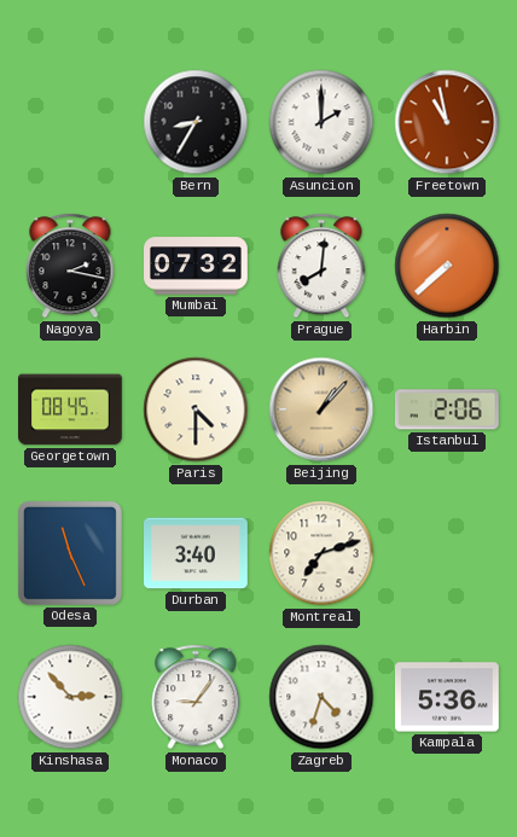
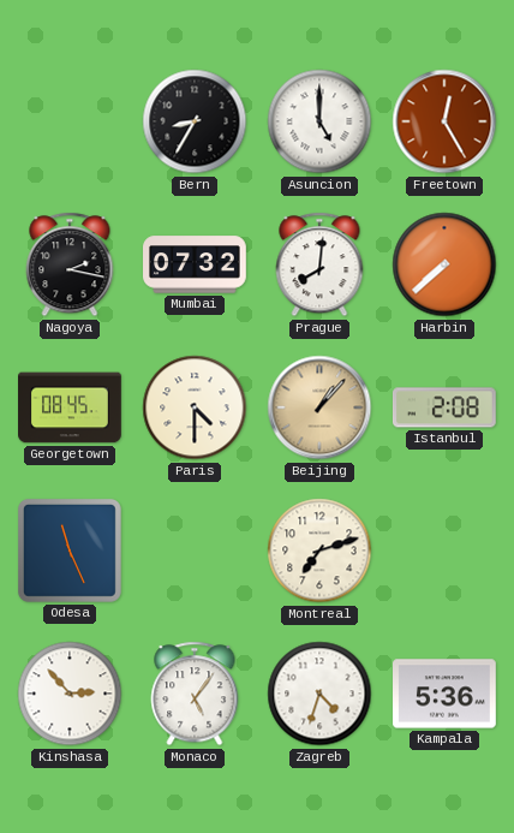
Asuncion: 2:00 -> 5:00 (319, 121)
Freetown: 10:58 -> 12:25 (444, 121)
Istanbul: 2:06 -> 2:08 (444, 407)
Durban: 3:40 -> none (197, 553)
Monaco: 9:06 -> 5:06 (195, 694)
